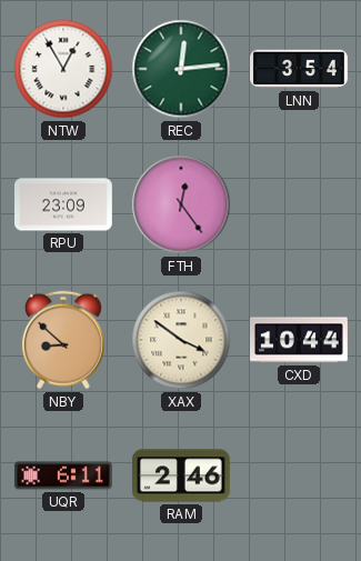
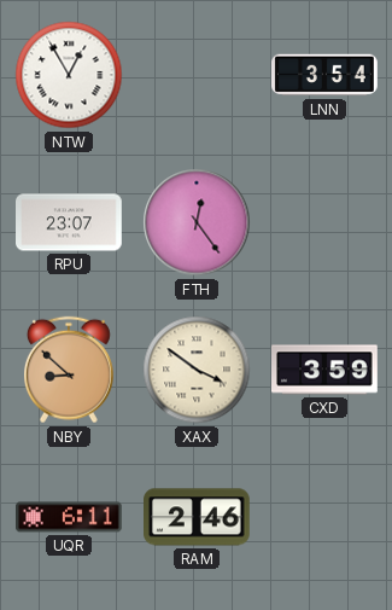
REC: 12:14 -> none (181, 69)
RPU: 23:09 -> 23:07 (70, 222)
CXD: 10:44 -> 3:59 (326, 370)
